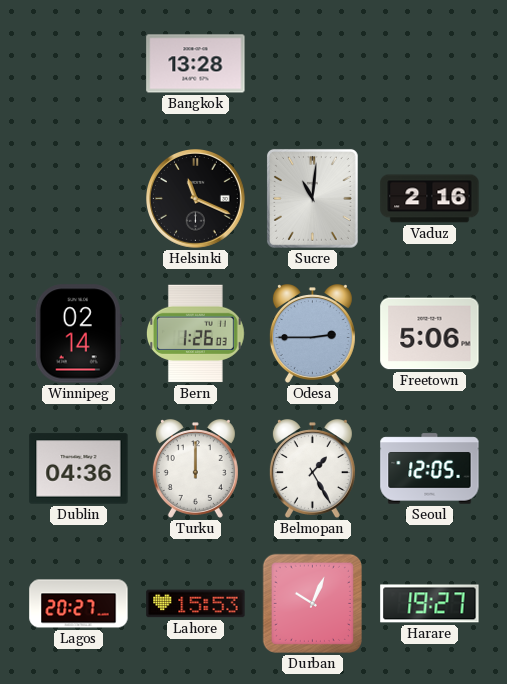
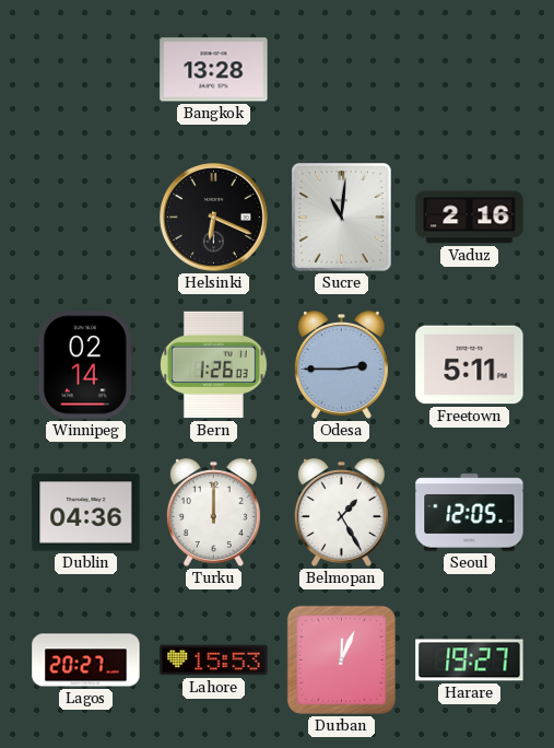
Helsinki: 11:19 -> 6:19 (214, 218)
Freetown: 5:06 -> 5:11 (470, 365)
Durban: 10:04 -> 12:04 (341, 659)
